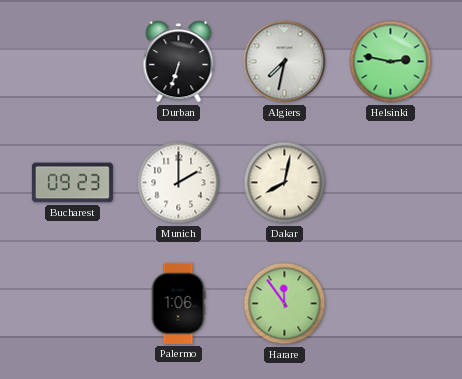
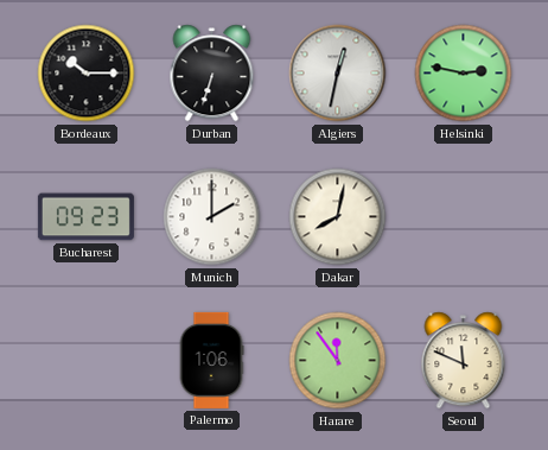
Bordeaux: none -> 10:15 (87, 74)
Algiers: 7:32 -> 12:32 (338, 74)
Seoul: none -> 11:49 (464, 361)
